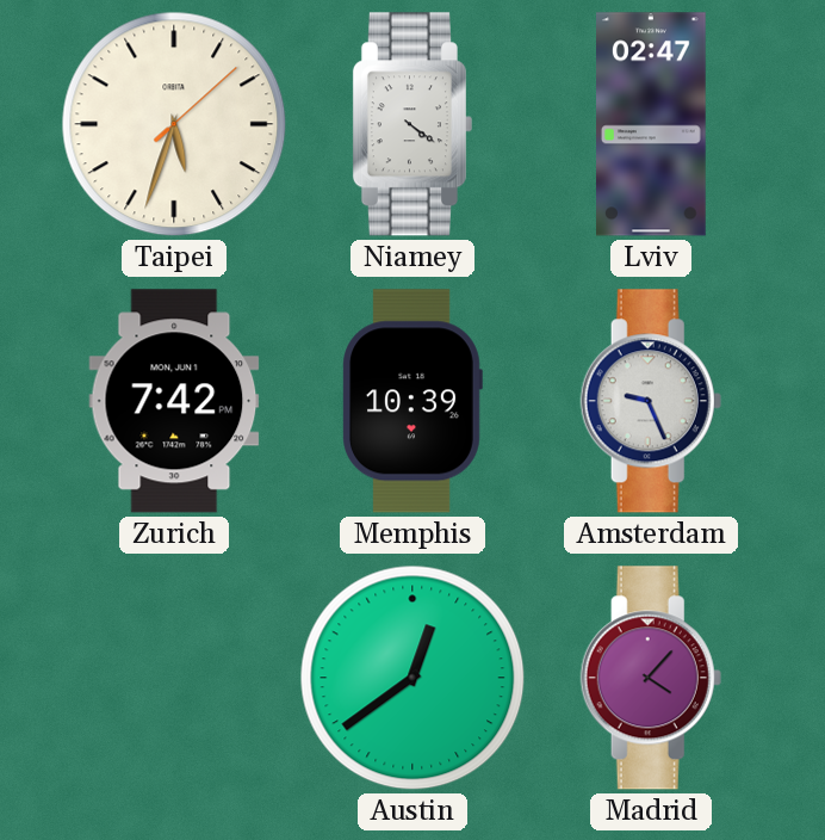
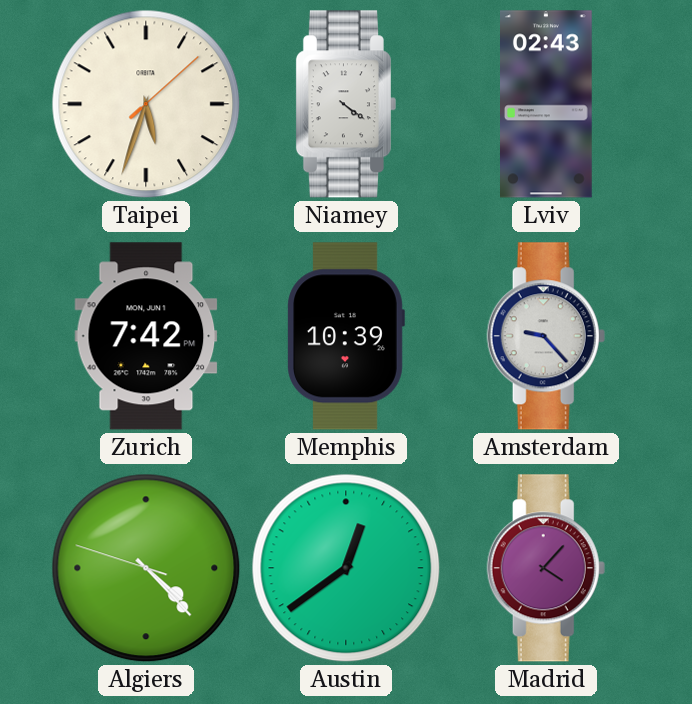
Lviv: 02:47 -> 02:43 (547, 104)
Amsterdam: 9:26 -> 9:23 (546, 336)
Algiers: none -> 4:22 (146, 568)
